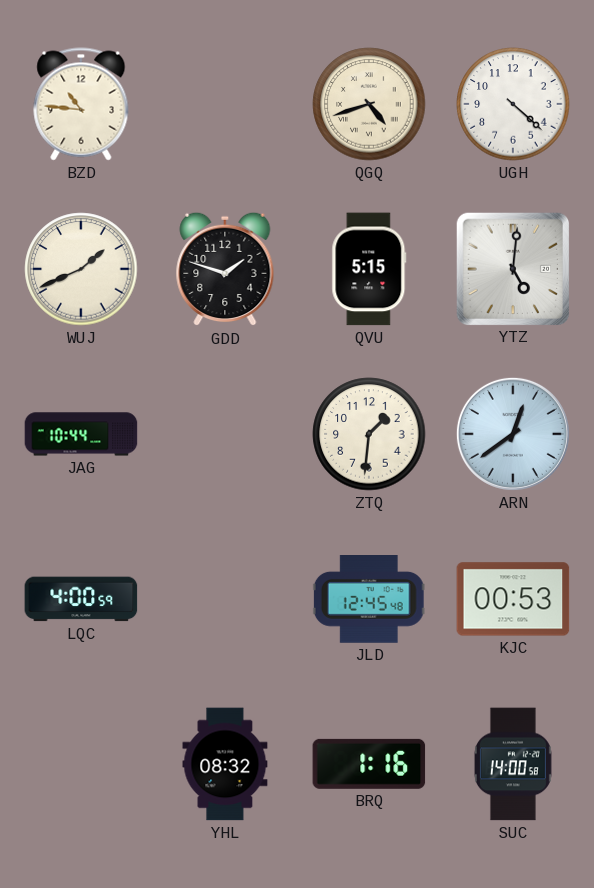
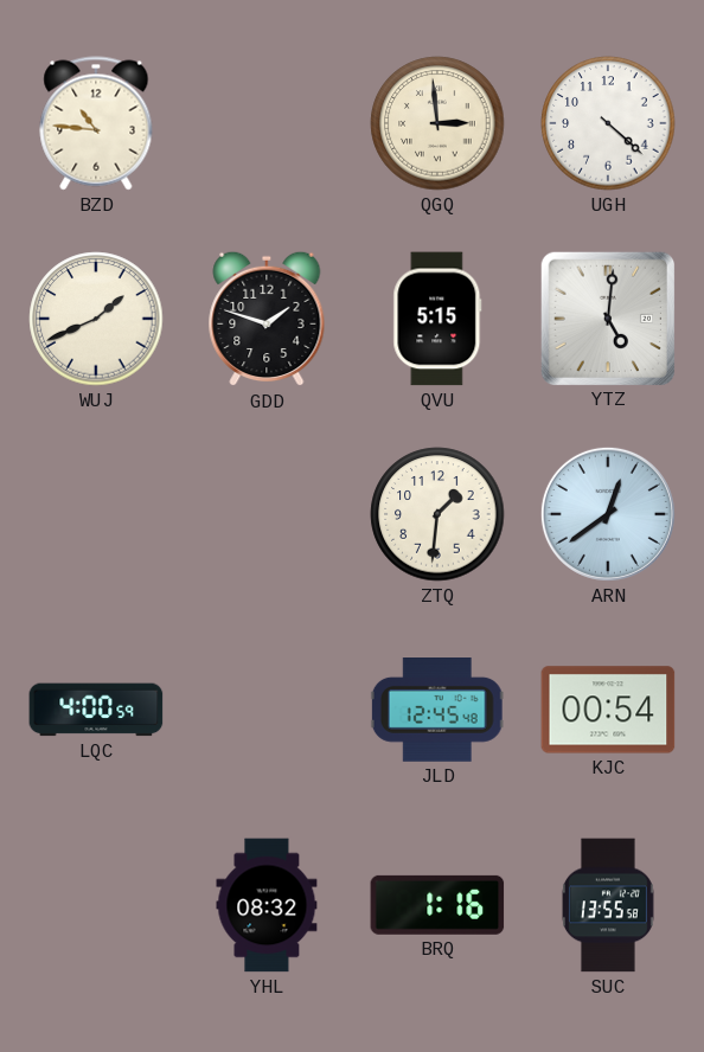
QGQ: 4:42 -> 2:59 (437, 123)
JAG: 10:44 -> none (81, 434)
KJC: 00:53 -> 00:54 (608, 710)
SUC: 14:00 -> 13:55 (608, 905)
